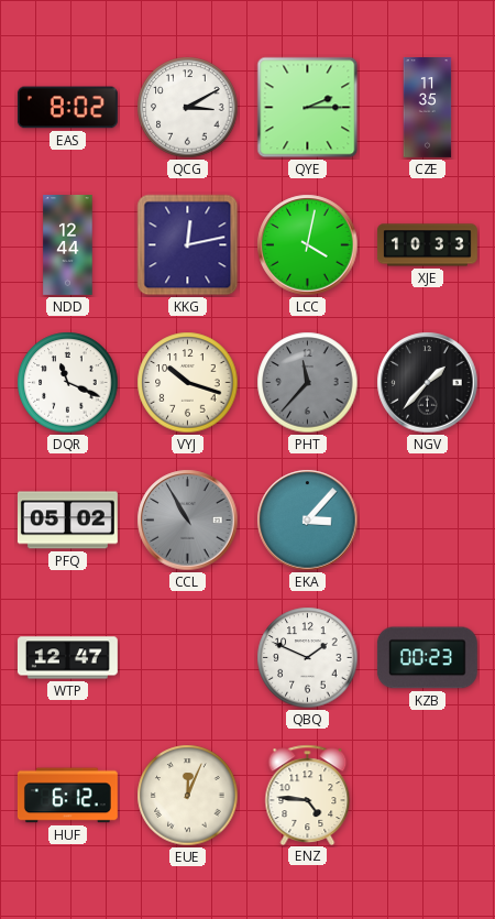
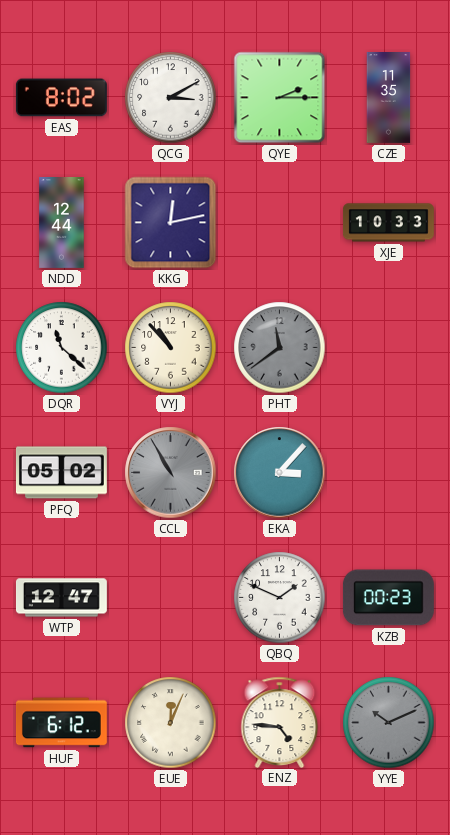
LCC: 4:02 -> none (308, 245)
DQR: 11:19 -> 11:22 (62, 348)
VYJ: 10:18 -> 10:53 (171, 348)
PHT: 11:37 -> 11:39 (280, 348)
NGV: 1:37 -> none (428, 383)
YYE: none -> 10:11 (389, 723)
